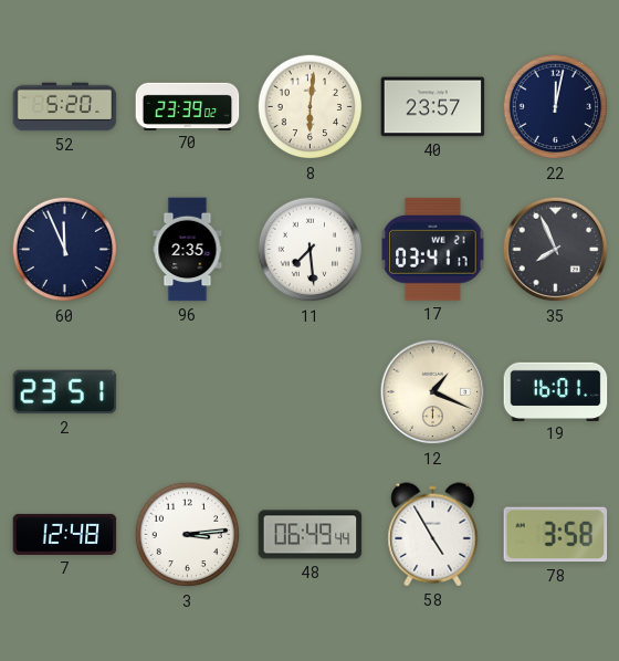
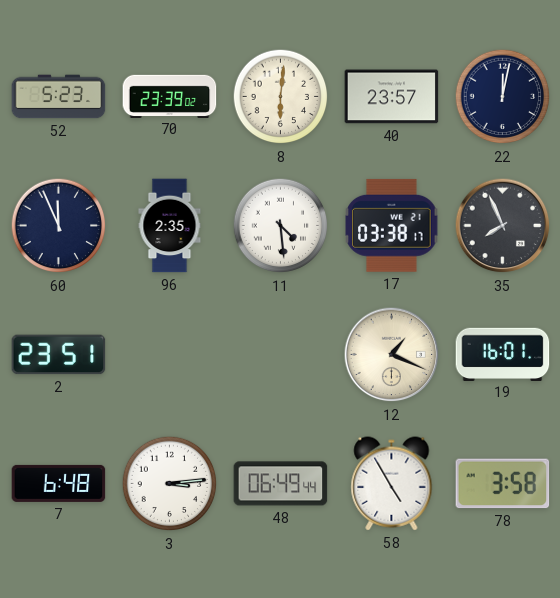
52: 5:20 -> 5:23 (59, 97)
11: 7:29 -> 4:29 (281, 226)
17: 03:41 -> 03:38 (392, 225)
7: 12:48 -> 6:48 (59, 483)
